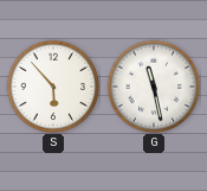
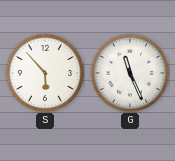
G: 11:28 -> 11:26 (130, 73)
